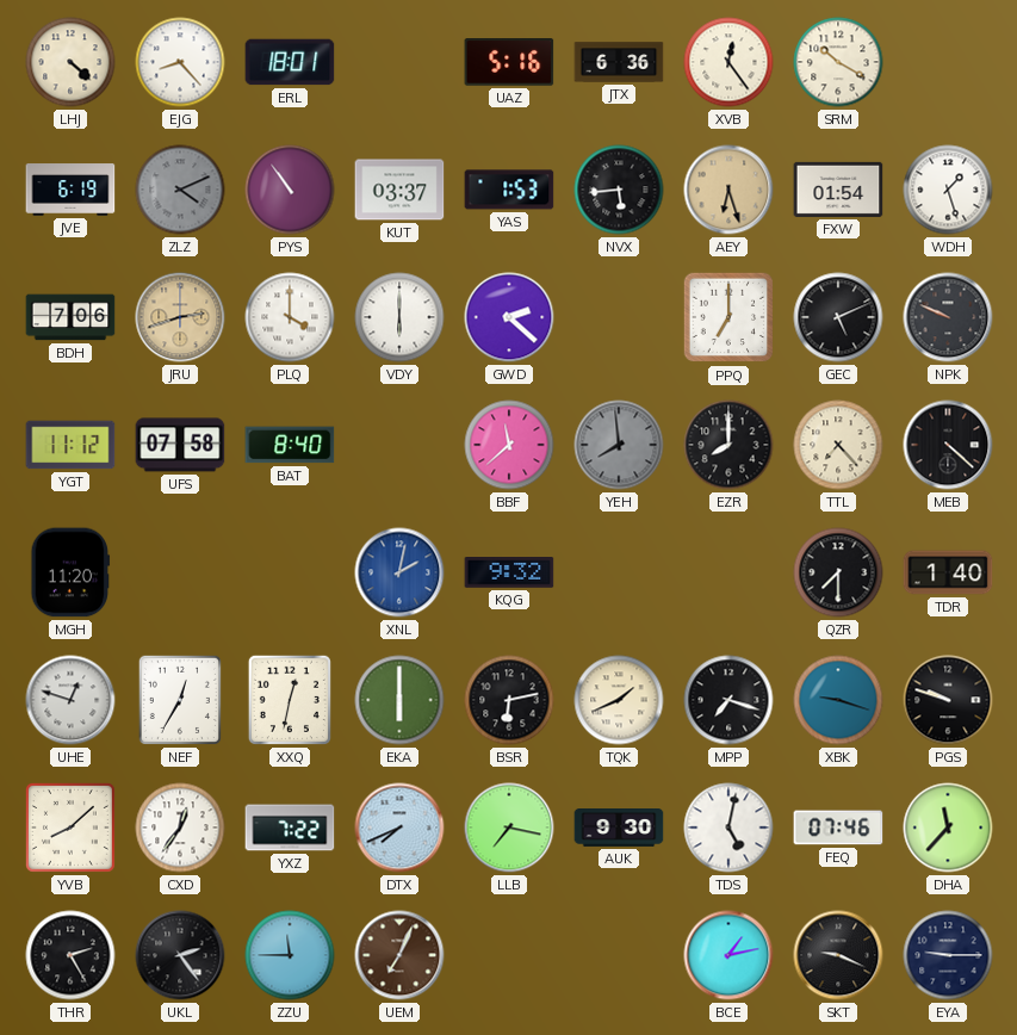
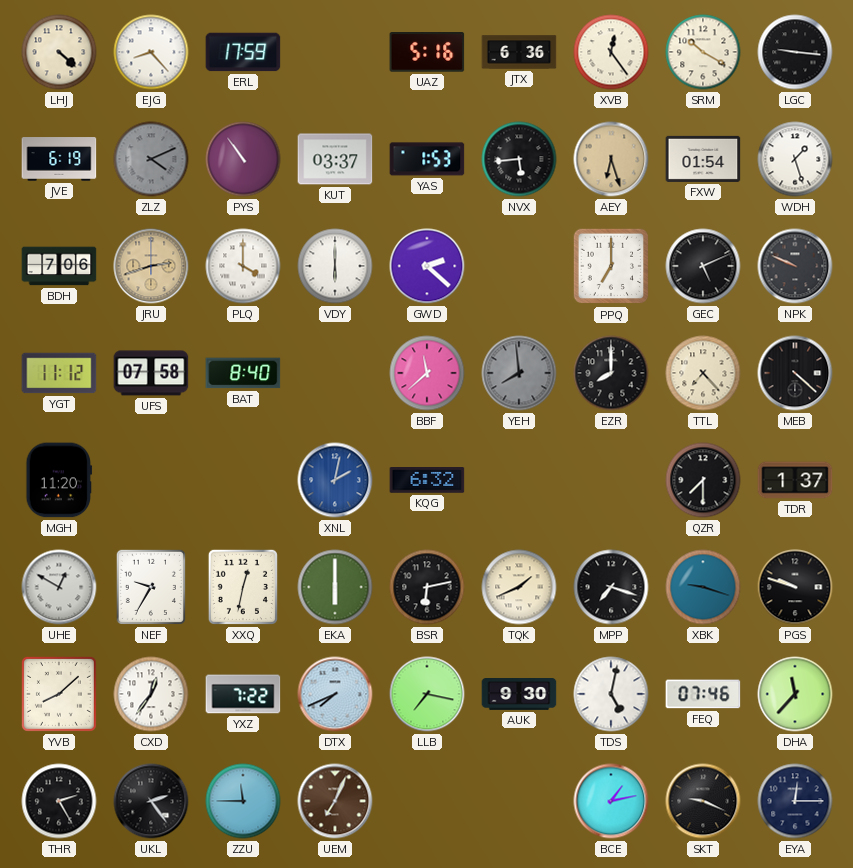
ERL: 18:01 -> 17:59 (243, 52)
LGC: none -> 9:16 (795, 52)
KQG: 9:32 -> 6:32 (427, 480)
TDR: 1:40 -> 1:37 (795, 480)
UHE: 12:48 -> 12:50 (59, 587)
NEF: 12:35 -> 9:35 (151, 587)
EYA: 9:15 -> 12:15 (795, 801)
